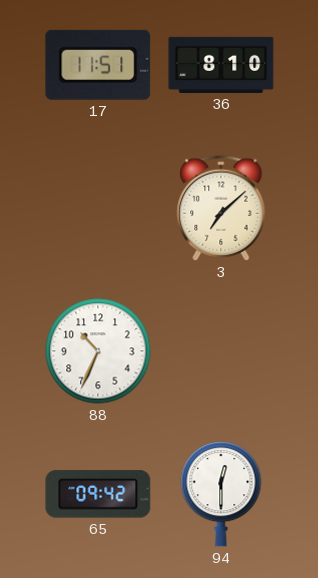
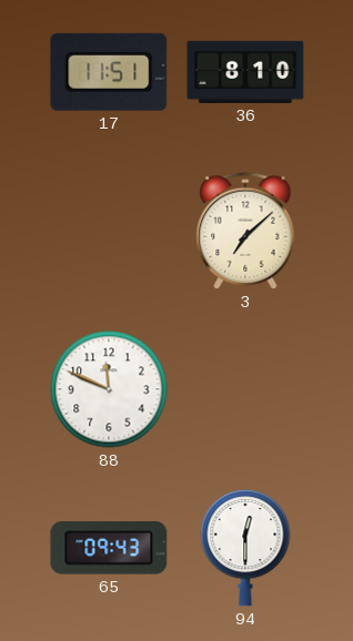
88: 10:34 -> 11:49 (109, 389)
65: 09:42 -> 09:43 (109, 548)
